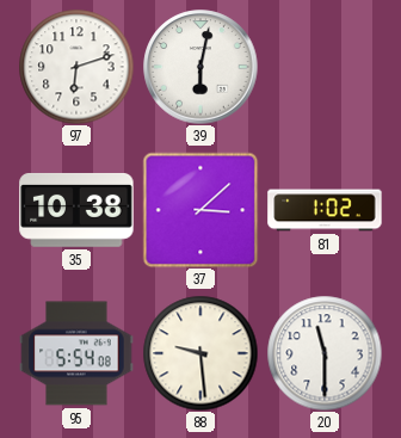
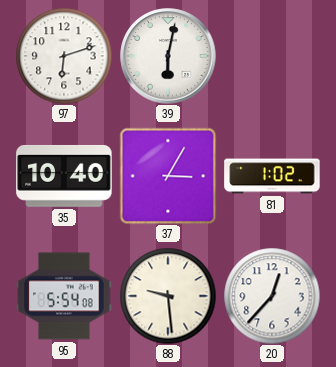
35: 10:38 -> 10:40 (64, 176)
37: 3:08 -> 3:05 (168, 176)
20: 11:30 -> 12:37 (272, 296)
